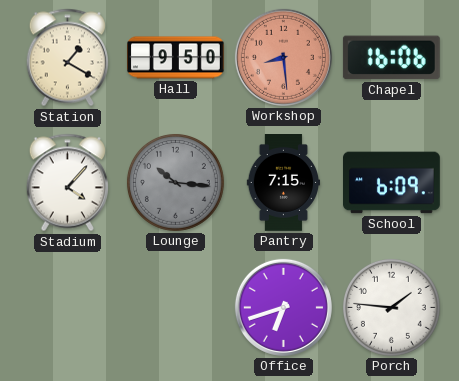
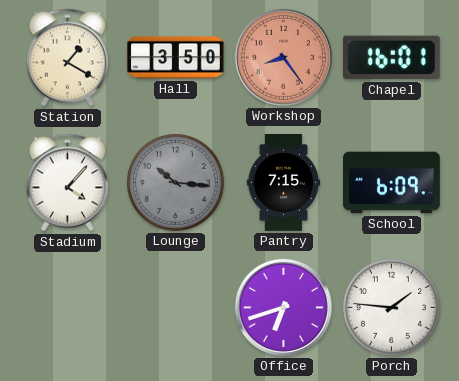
Hall: 9:50 -> 3:50 (176, 58)
Workshop: 8:29 -> 8:24 (283, 57)
Chapel: 16:06 -> 16:01 (391, 58)
